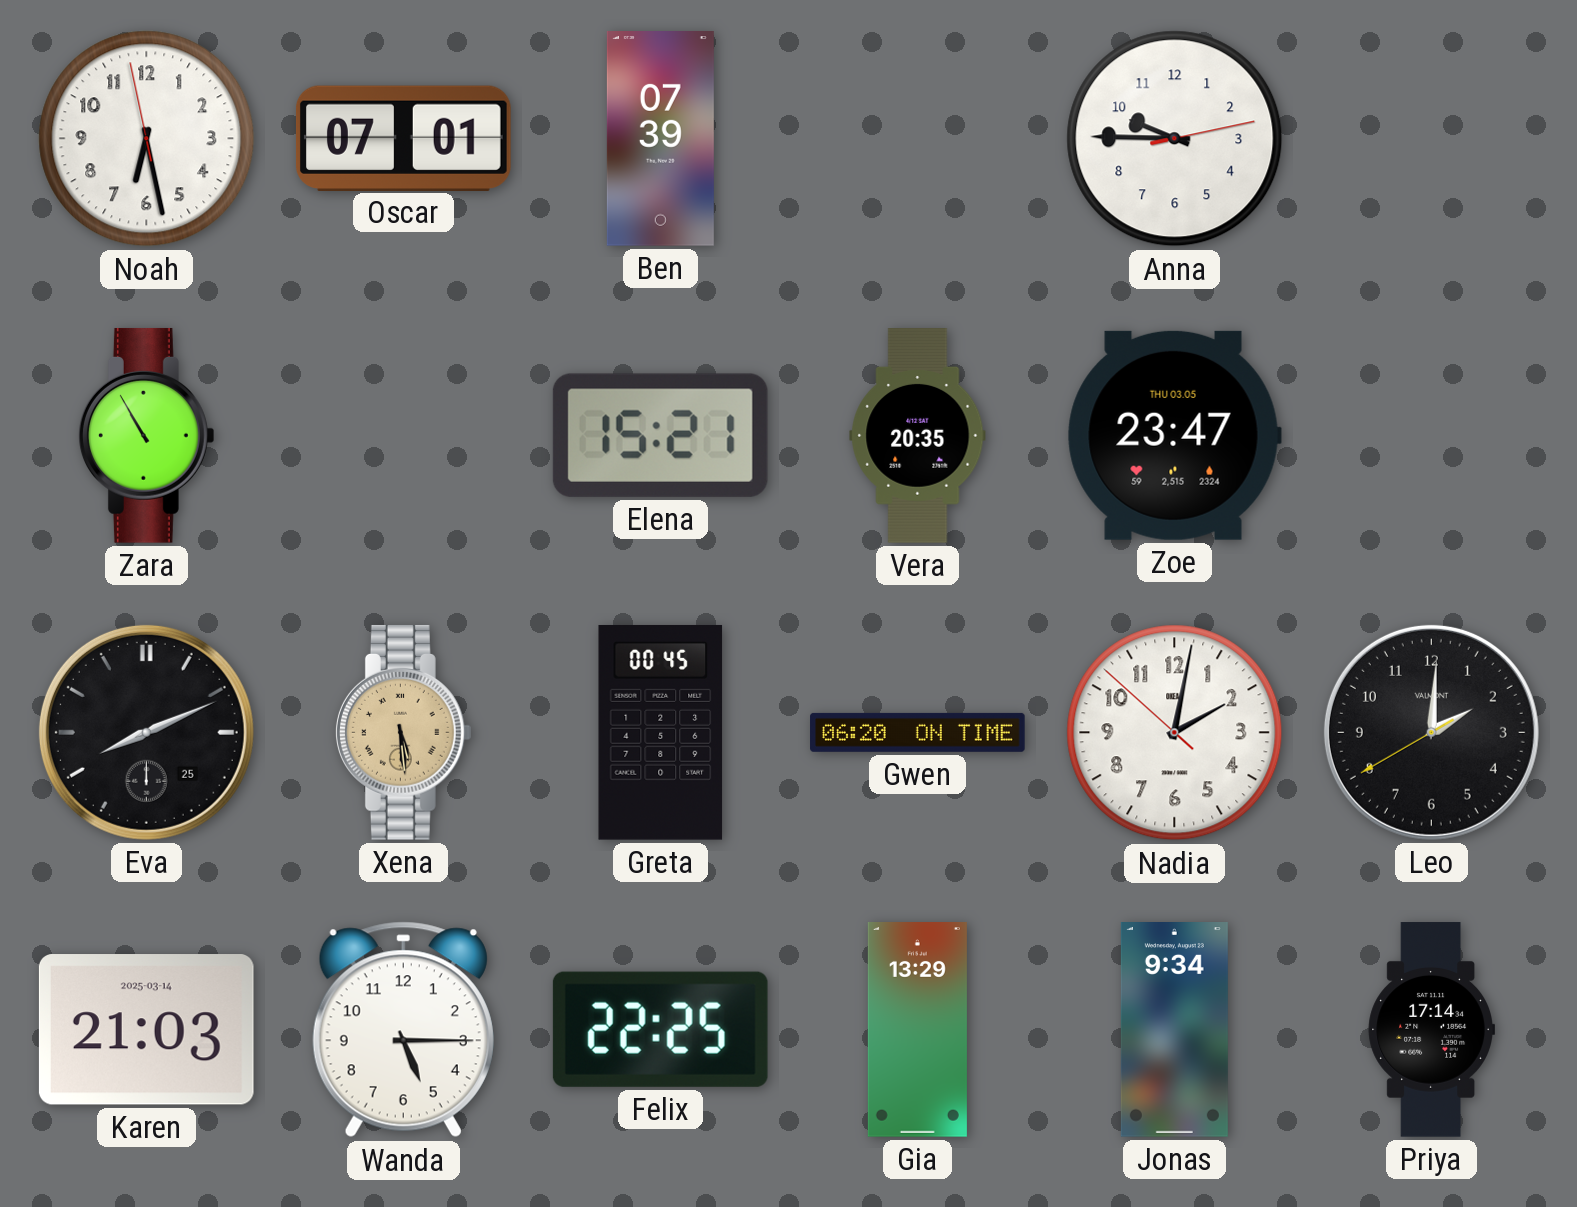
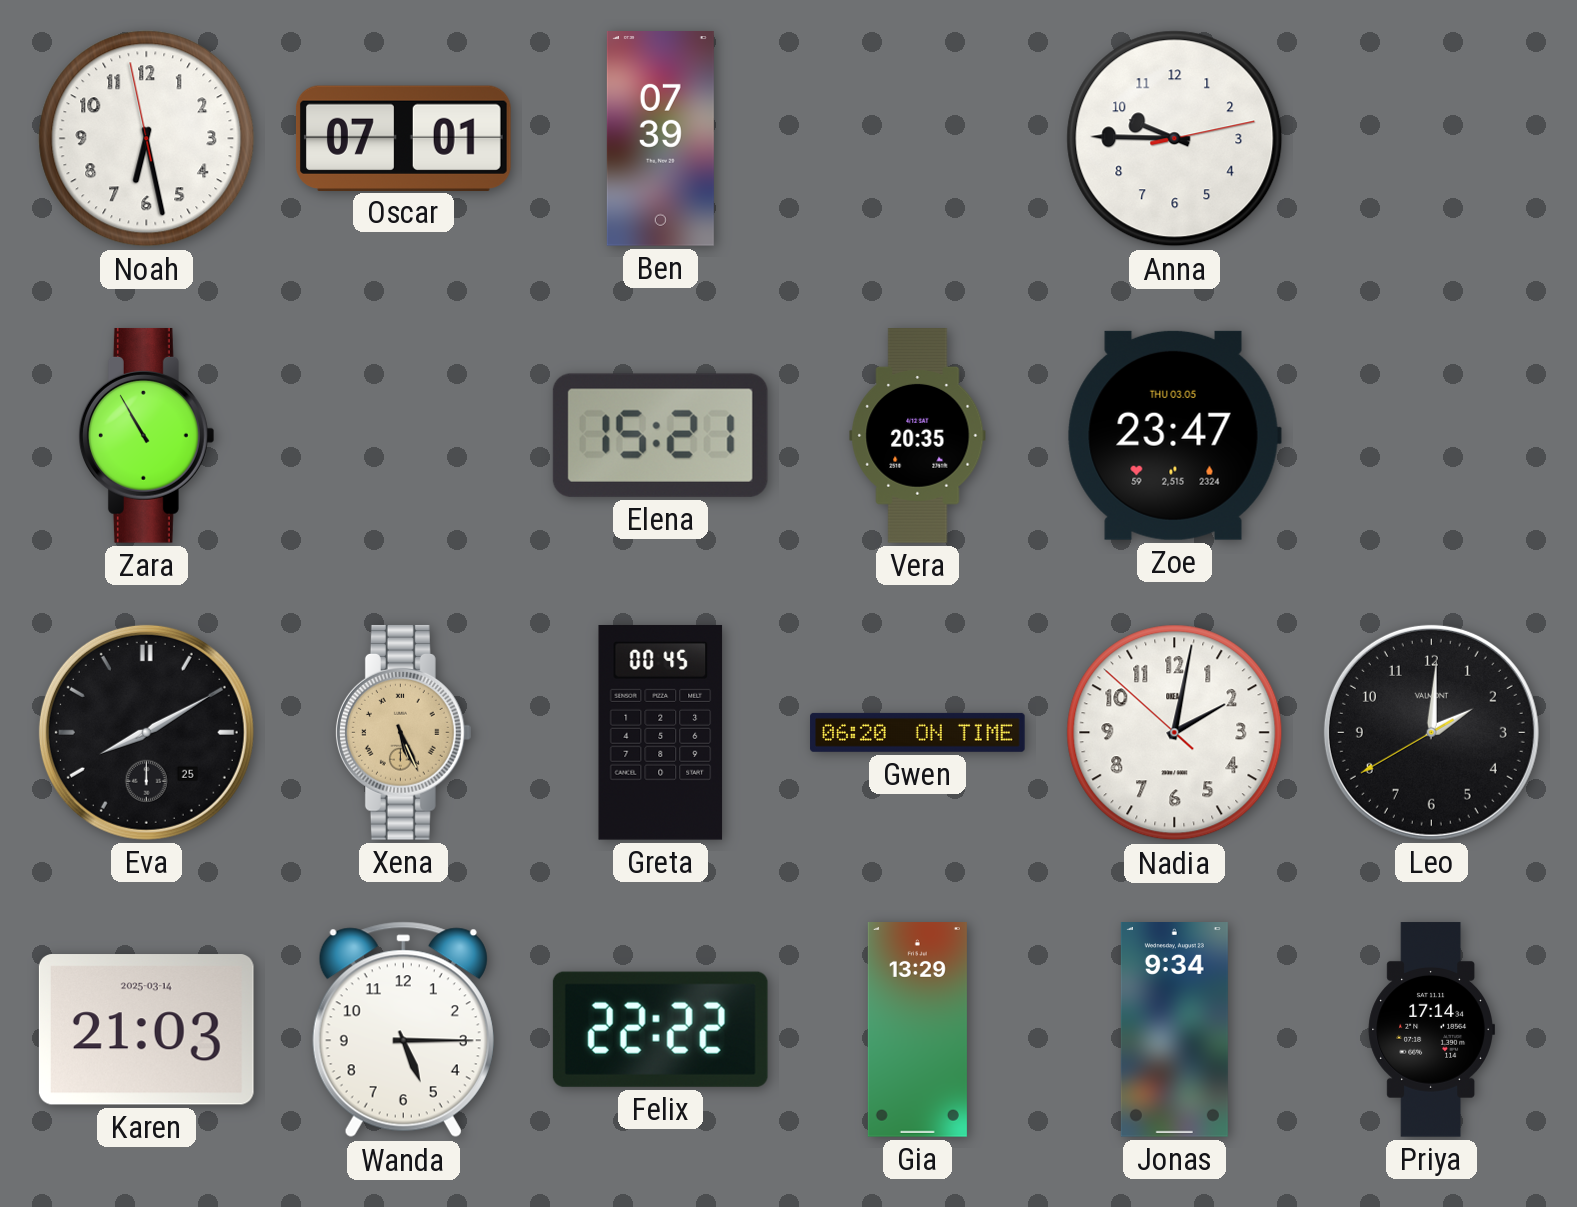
Eva: 8:11 -> 8:10 (146, 732)
Xena: 5:29 -> 5:26 (403, 732)
Felix: 22:25 -> 22:22 (660, 1029)
